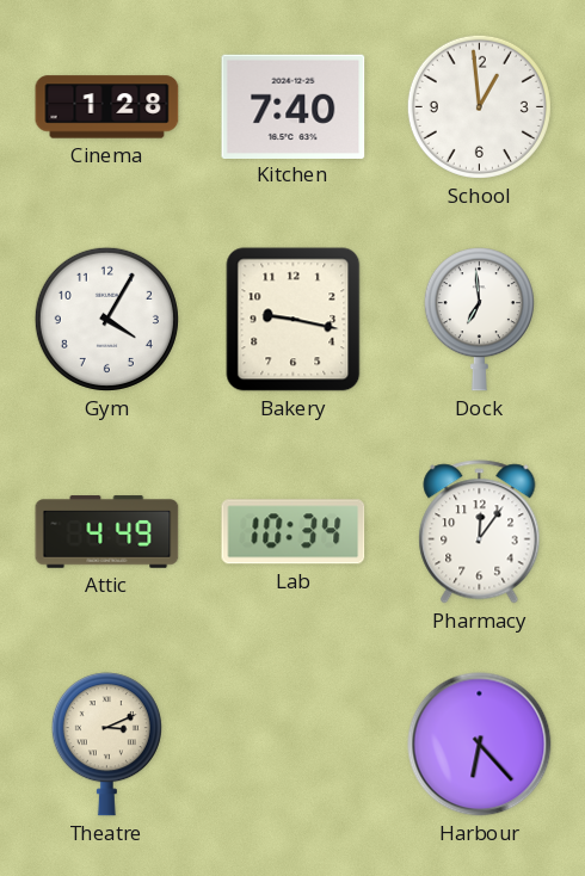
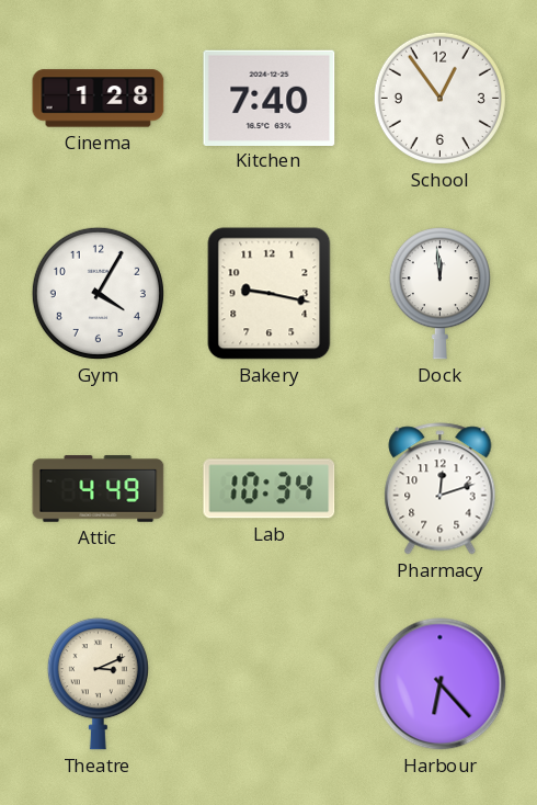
School: 12:59 -> 12:54 (439, 98)
Dock: 6:59 -> 11:59 (439, 294)
Pharmacy: 12:06 -> 12:12 (441, 489)
